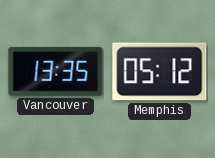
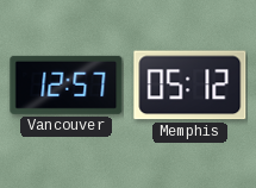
Vancouver: 13:35 -> 12:57 (67, 84)
